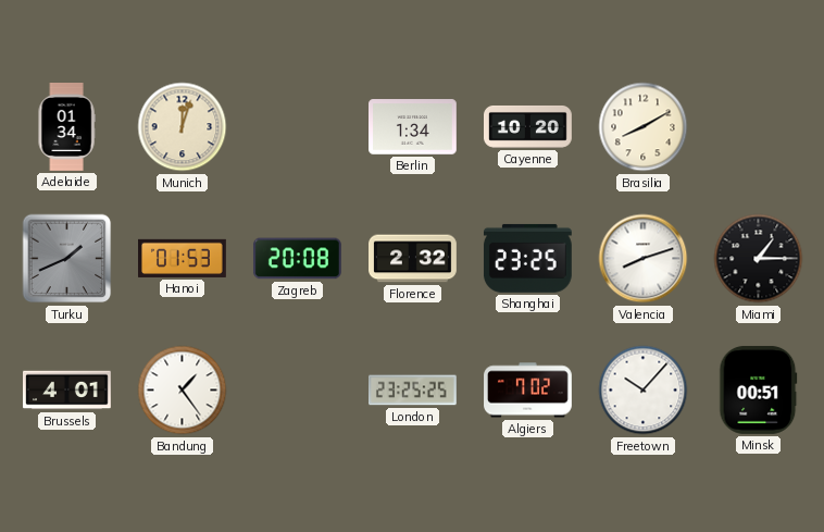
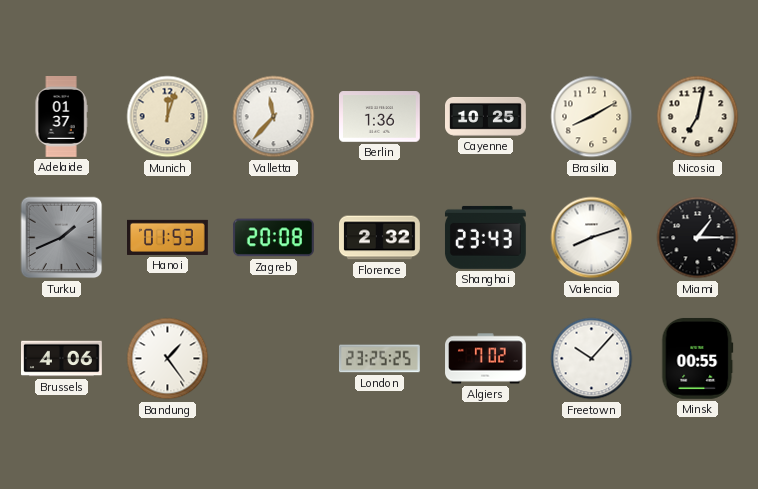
Adelaide: 01:34 -> 01:37 (61, 117)
Valletta: none -> 11:37 (274, 117)
Berlin: 1:34 -> 1:36 (380, 117)
Cayenne: 10:20 -> 10:25 (486, 116)
Nicosia: none -> 7:02 (698, 117)
Shanghai: 23:25 -> 23:43 (485, 237)
Brussels: 4:01 -> 4:06 (62, 359)
Minsk: 00:51 -> 00:55 (698, 359)
